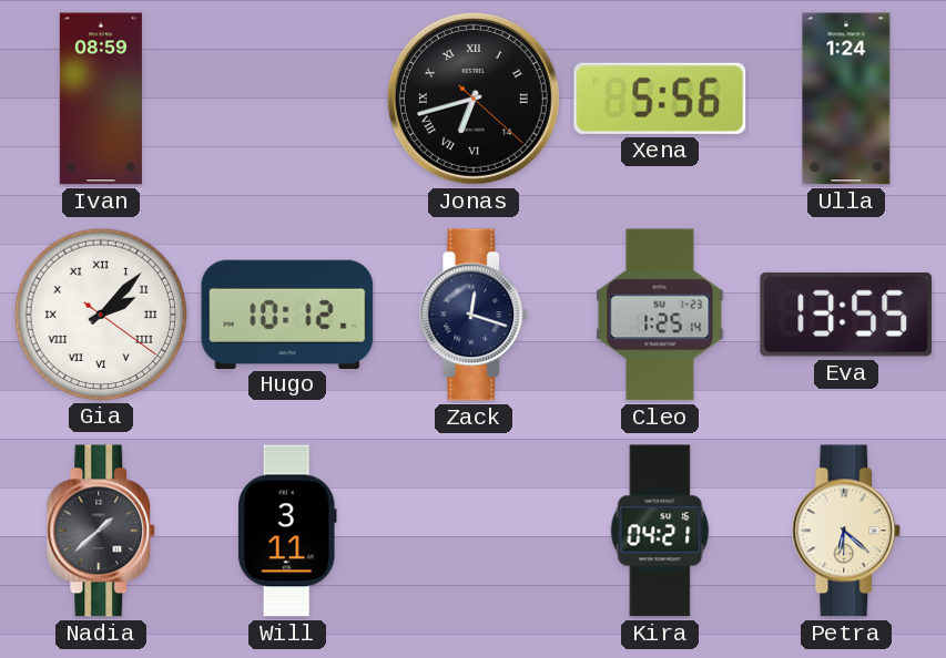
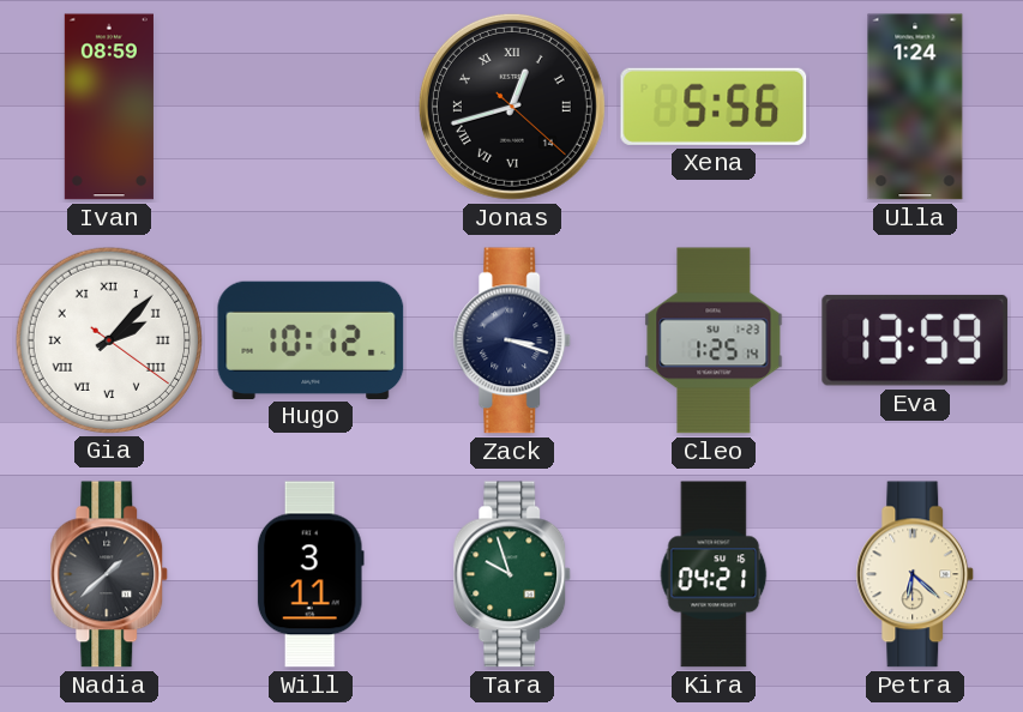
Jonas: 6:42 -> 12:42 (512, 107)
Zack: 12:18 -> 3:18 (512, 340)
Eva: 13:55 -> 13:59 (915, 340)
Tara: none -> 9:57 (512, 574)
